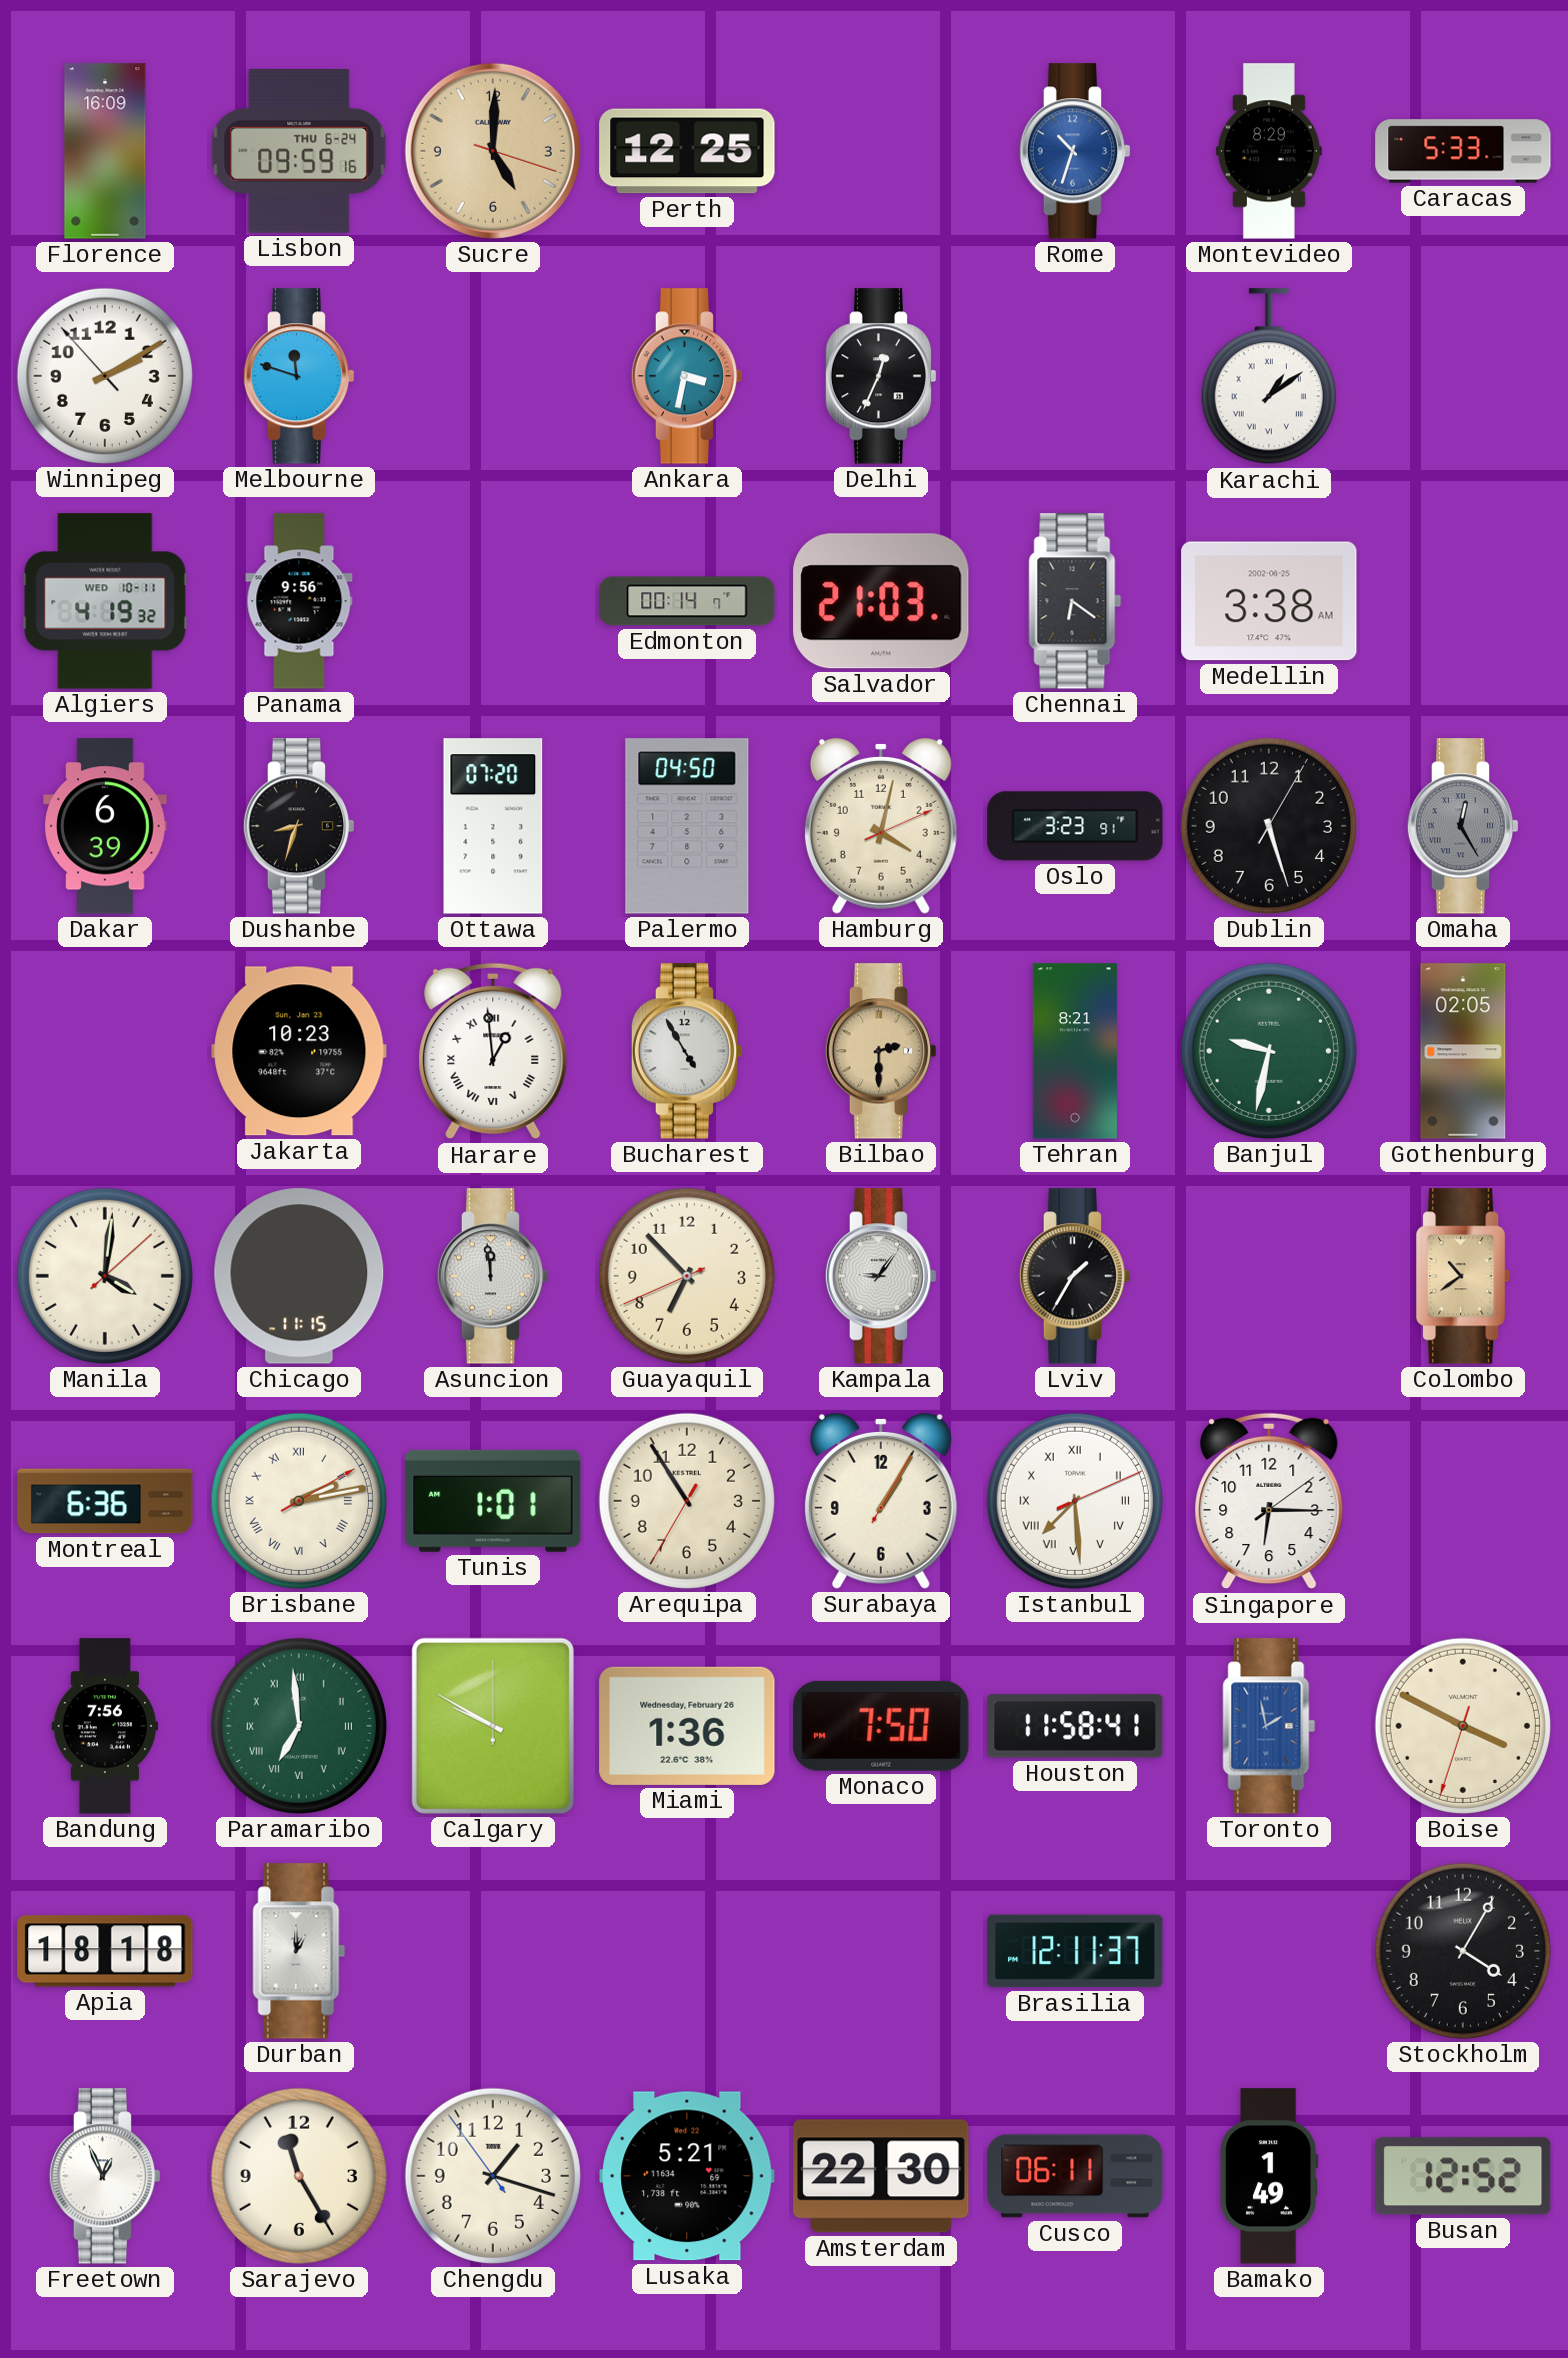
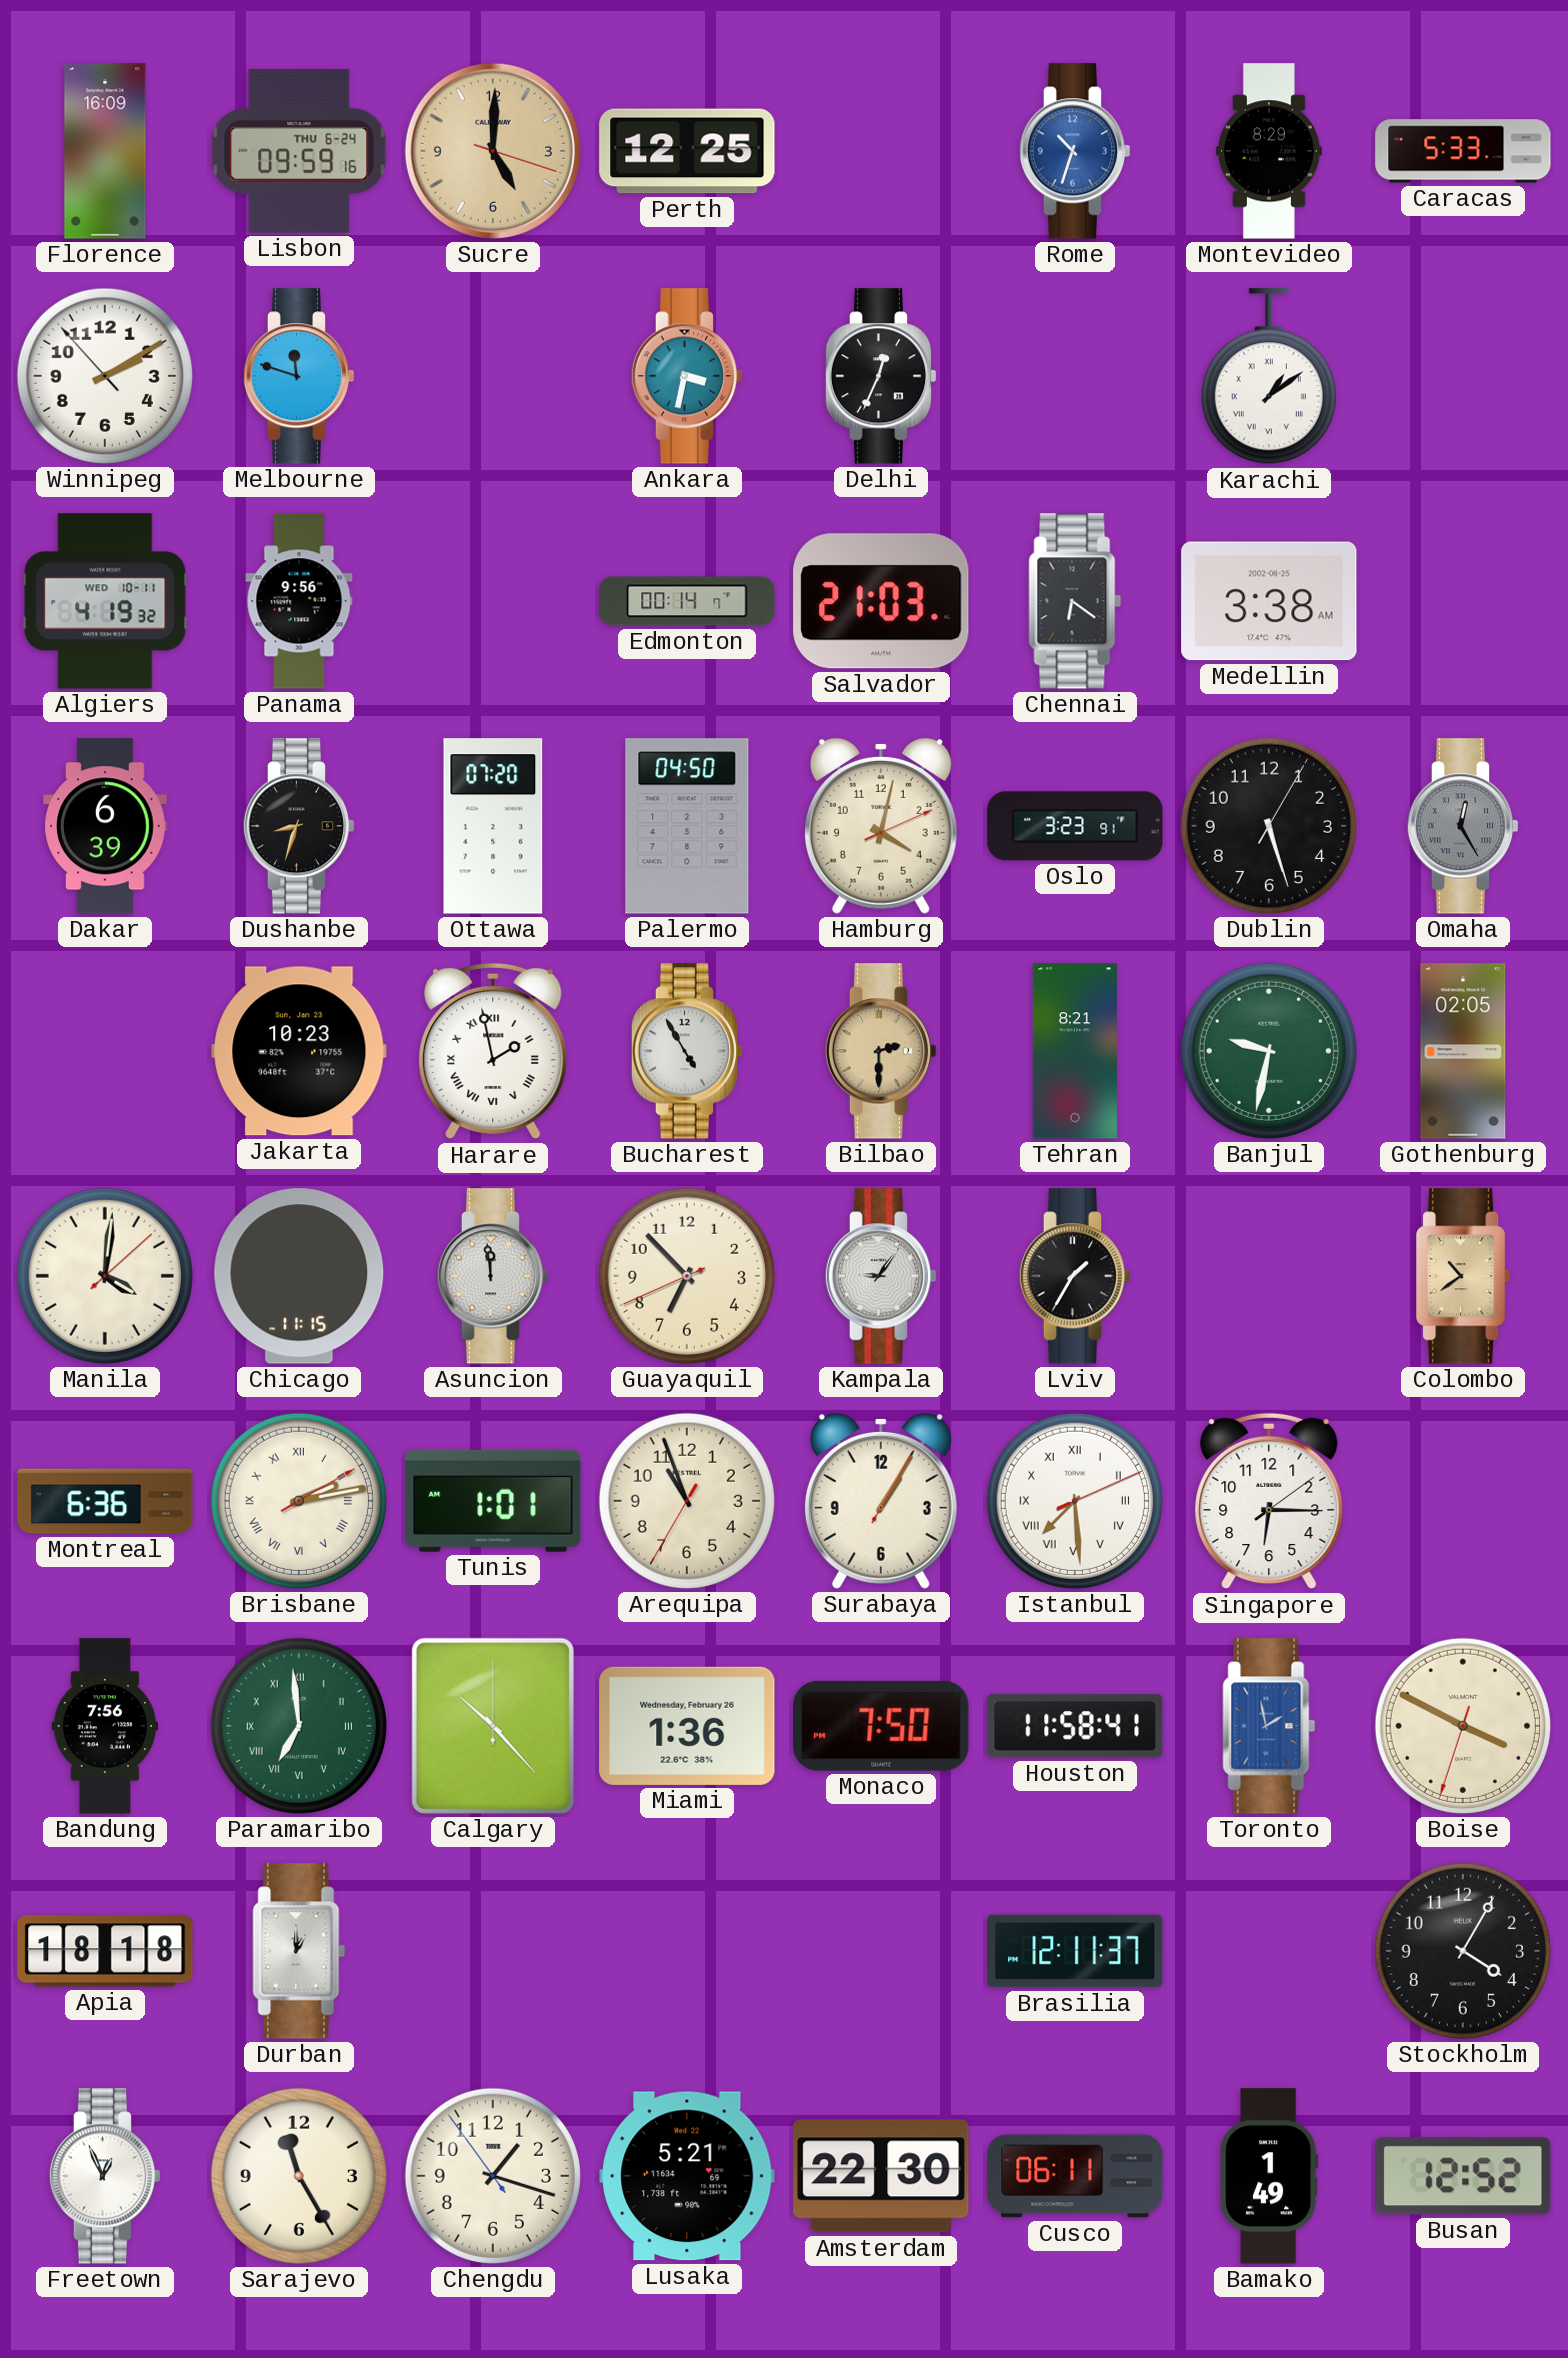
Harare: 12:59 -> 1:58 (493, 1051)
Arequipa: 10:54 -> 10:56 (687, 1501)
Calgary: 9:50 -> 10:23 (493, 1726)
